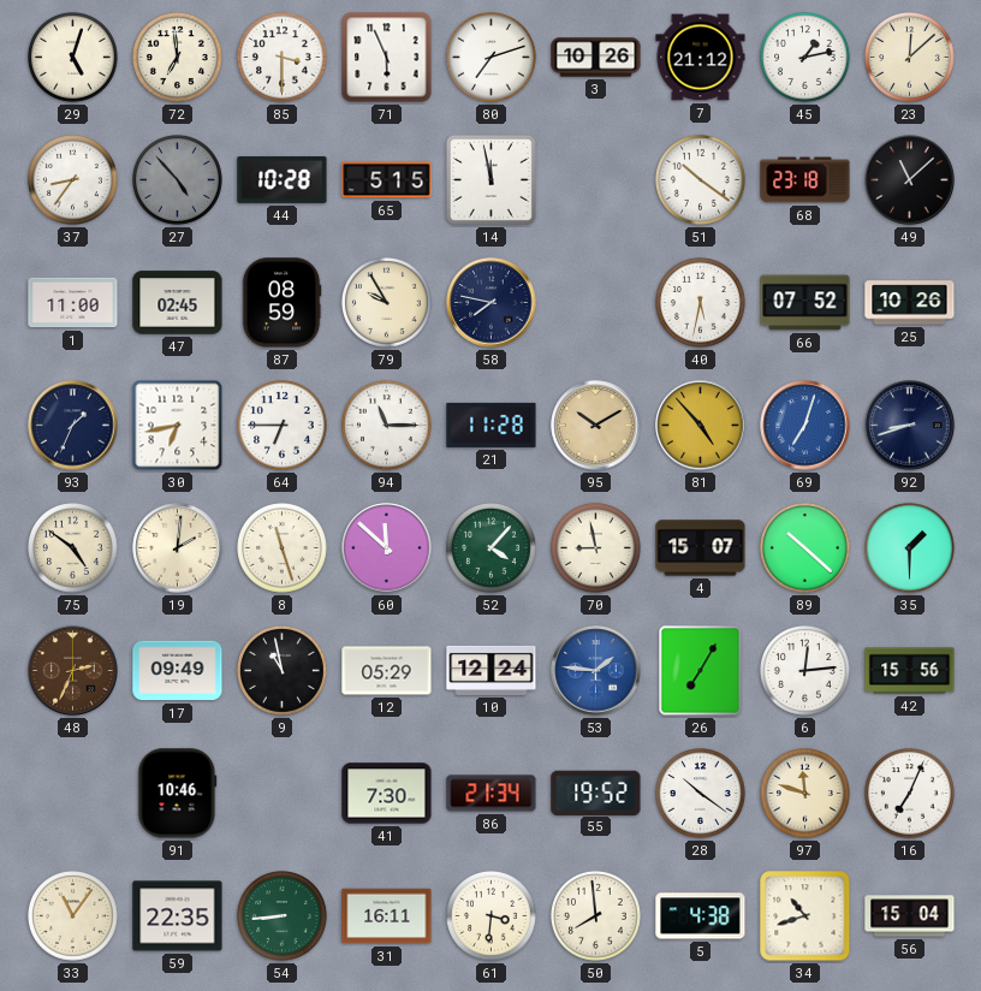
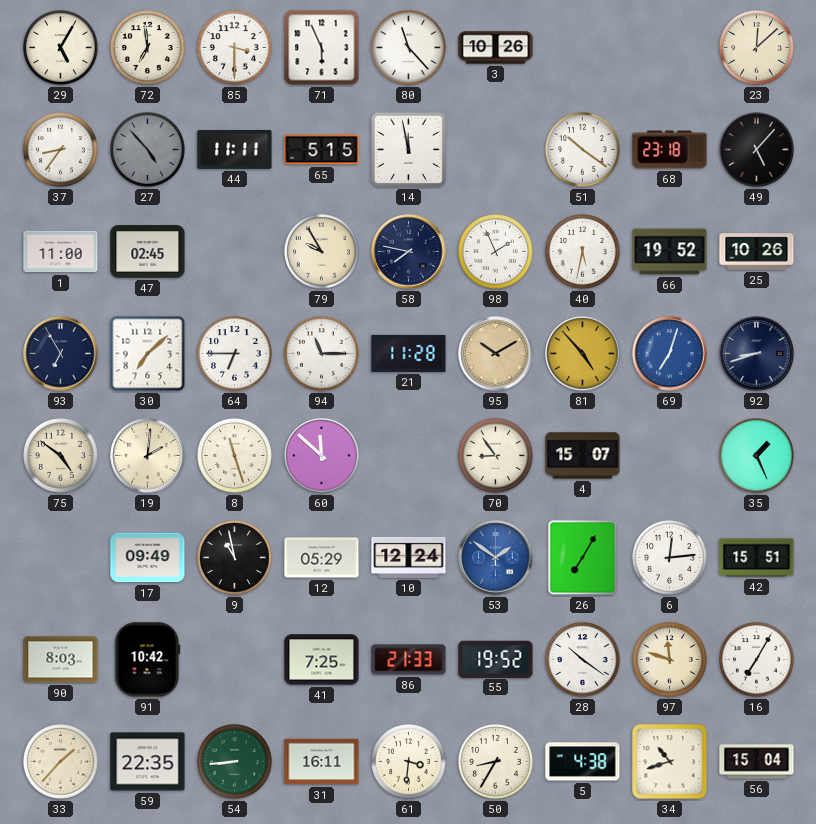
29: 5:03 -> 5:05 (61, 48)
80: 7:12 -> 11:23 (409, 48)
7: 21:12 -> none (701, 58)
45: 1:13 -> none (805, 58)
44: 10:28 -> 11:11 (235, 149)
49: 11:08 -> 5:07 (757, 150)
87: 08:59 -> none (281, 303)
98: none -> 1:56 (496, 252)
66: 07:52 -> 19:52 (670, 252)
93: 1:34 -> 6:55 (61, 354)
30: 6:43 -> 7:08 (148, 354)
52: 4:07 -> none (492, 548)
70: 8:58 -> 8:54 (496, 456)
89: 10:22 -> none (805, 548)
35: 1:30 -> 1:26 (757, 456)
48: 2:34 -> none (73, 671)
53: 1:46 -> 1:51 (496, 558)
42: 15:56 -> 15:51 (757, 558)
90: none -> 8:03 (61, 660)
91: 10:46 -> 10:42 (148, 660)
41: 7:30 -> 7:25 (322, 660)
86: 21:34 -> 21:33 (409, 660)
16: 7:04 -> 7:05 (757, 660)
33: 11:06 -> 1:37 (61, 762)
50: 7:59 -> 8:35 (496, 762)
